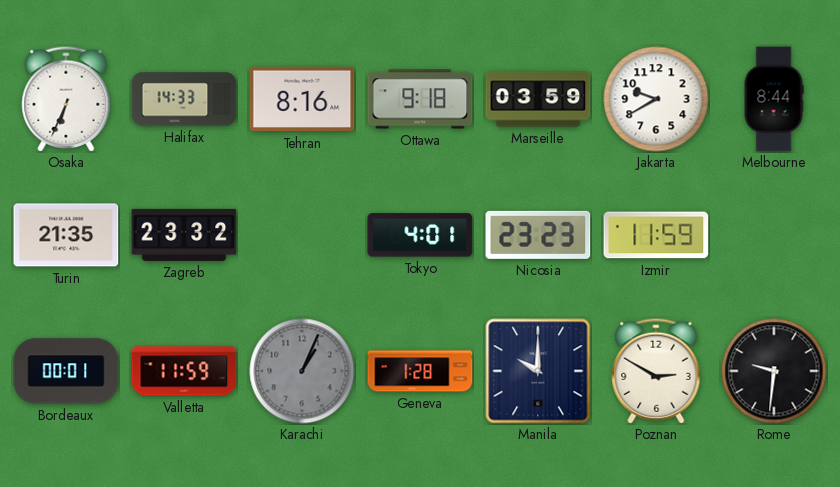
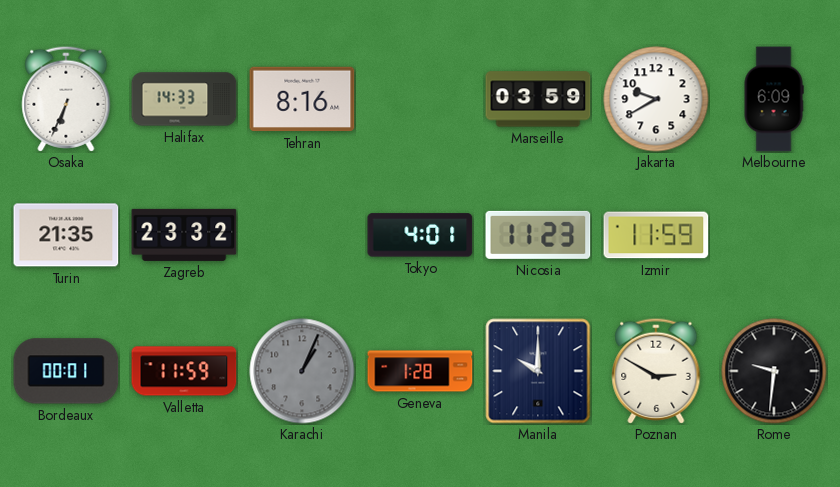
Ottawa: 9:18 -> none (420, 99)
Melbourne: 8:44 -> 6:09 (774, 99)
Nicosia: 23:23 -> 11:23 (538, 235)
